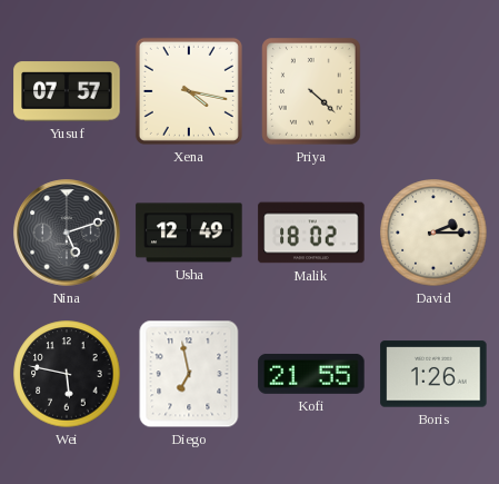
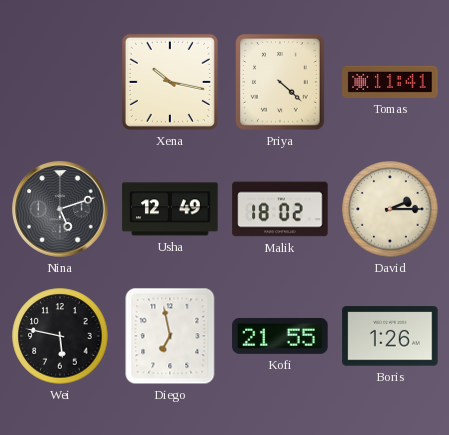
Yusuf: 07:57 -> none (67, 91)
Xena: 4:17 -> 10:17 (170, 82)
Tomas: none -> 11:41 (390, 82)
